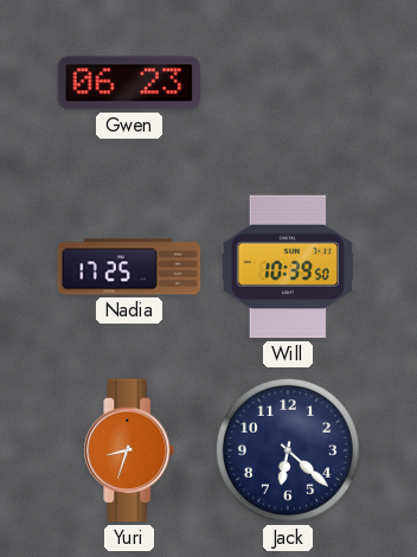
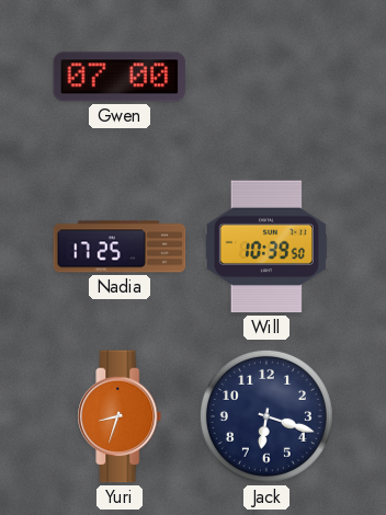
Gwen: 06:23 -> 07:00 (120, 77)
Jack: 6:22 -> 6:18 (266, 416)
